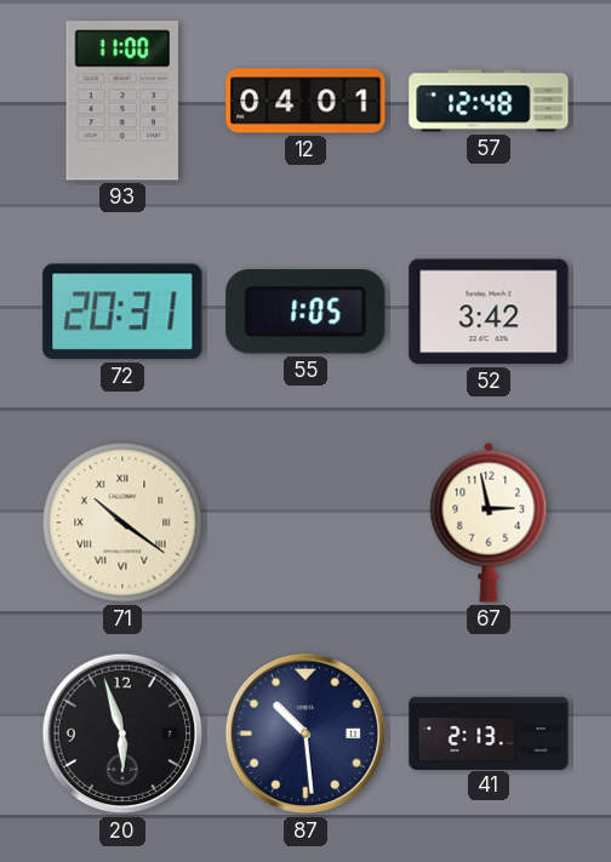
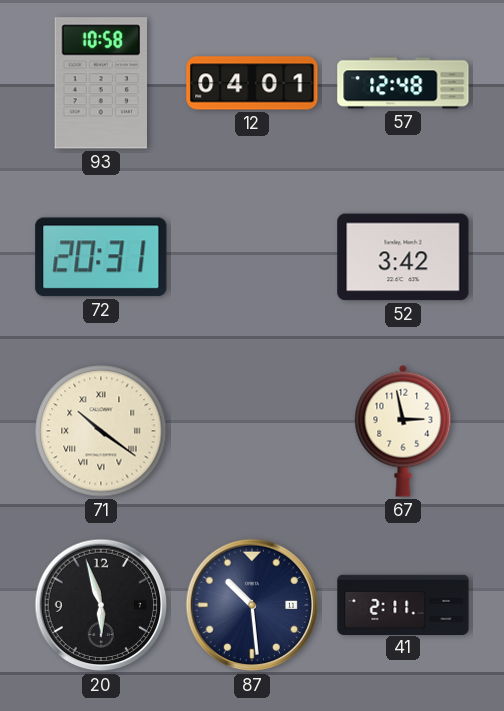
93: 11:00 -> 10:58 (100, 83)
55: 1:05 -> none (305, 312)
41: 2:13 -> 2:11 (403, 604)
